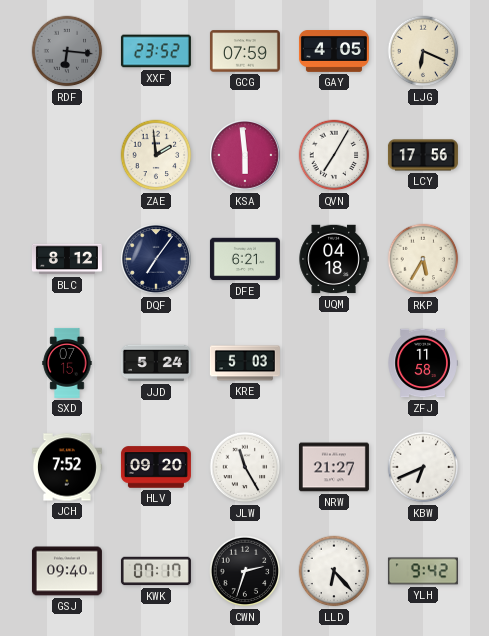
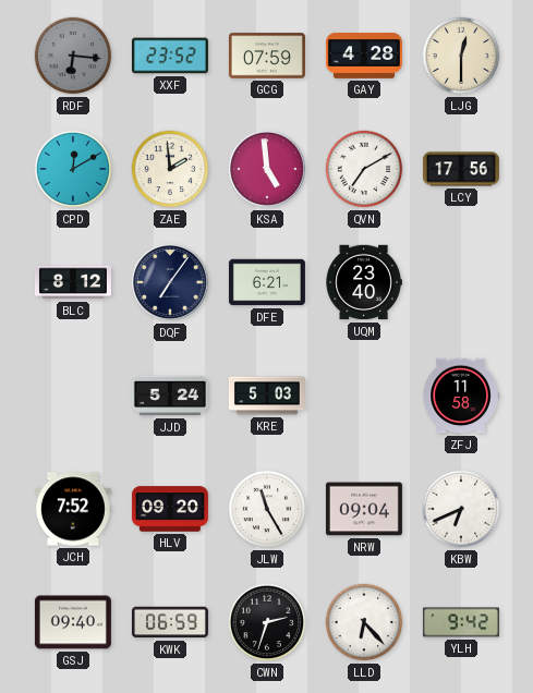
GAY: 4:05 -> 4:28 (364, 57)
LJG: 6:19 -> 12:30 (461, 56)
CPD: none -> 12:10 (73, 169)
KSA: 5:59 -> 4:59 (267, 169)
QVN: 7:05 -> 7:10 (364, 169)
UQM: 04:18 -> 23:40 (364, 282)
RKP: 5:35 -> none (423, 259)
SXD: 07:15 -> none (67, 363)
NRW: 21:27 -> 09:04 (364, 509)
KWK: 07:17 -> 06:59 (170, 622)
